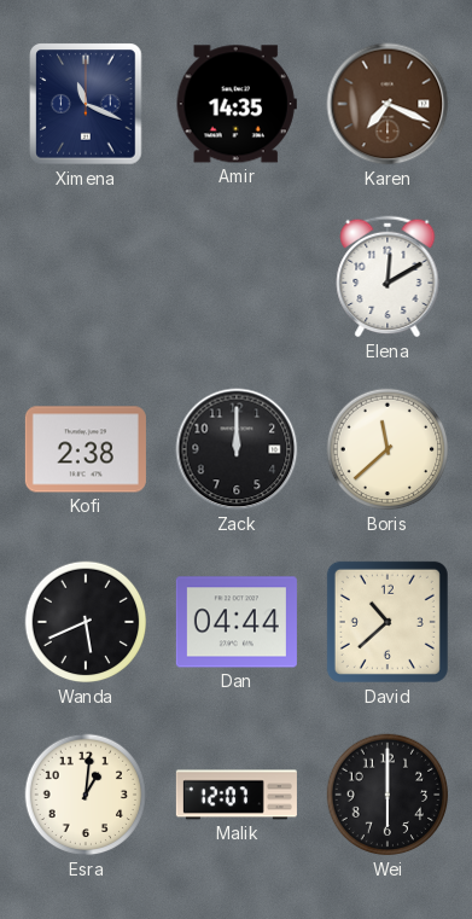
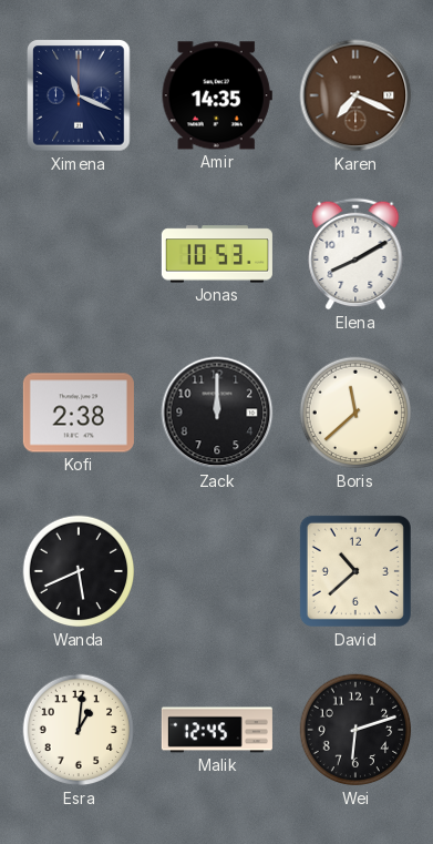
Jonas: none -> 10:53 (217, 254)
Elena: 12:10 -> 8:10 (355, 254)
Dan: 04:44 -> none (237, 622)
Malik: 12:07 -> 12:45 (217, 730)
Wei: 6:00 -> 6:12 (355, 730)
